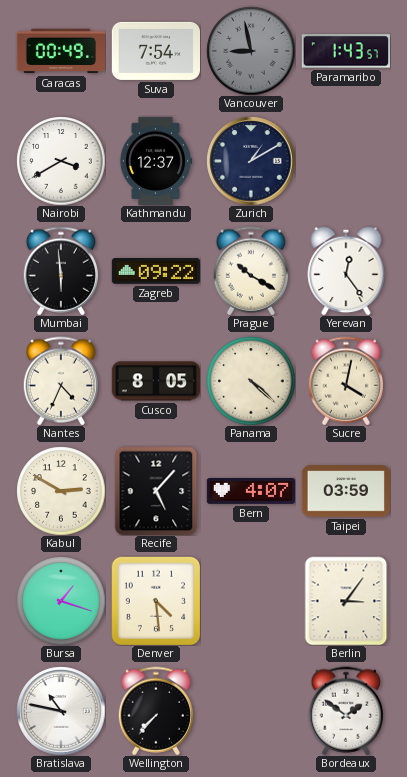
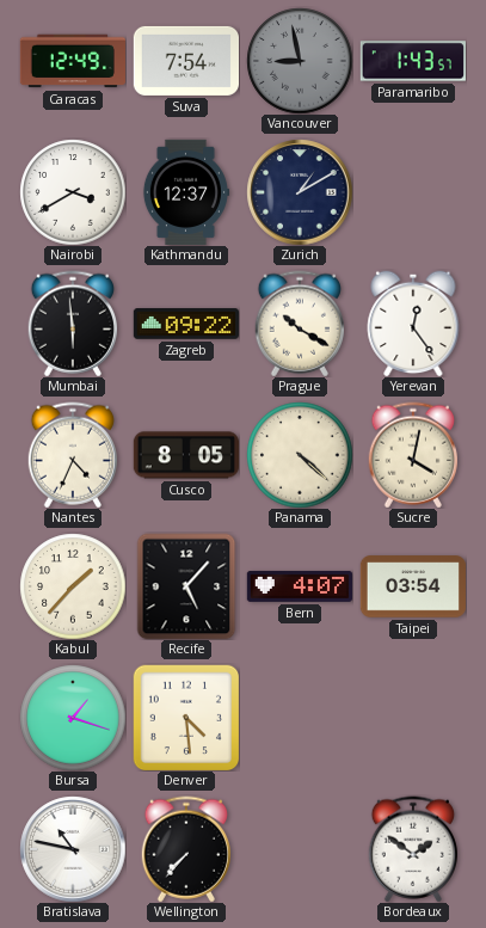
Caracas: 00:49 -> 12:49 (72, 61)
Kabul: 2:50 -> 1:37 (73, 586)
Taipei: 03:59 -> 03:54 (412, 586)
Berlin: 3:06 -> none (346, 601)
